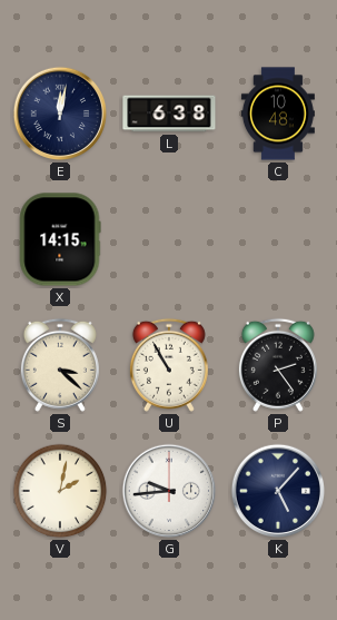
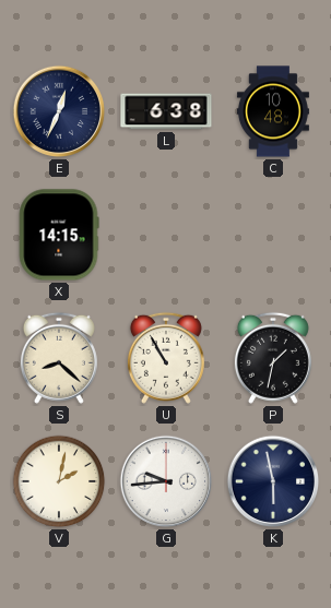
E: 12:02 -> 12:34 (59, 111)
S: 3:22 -> 8:22 (59, 358)
P: 2:24 -> 1:32 (273, 358)
K: 5:07 -> 5:58 (273, 481)
